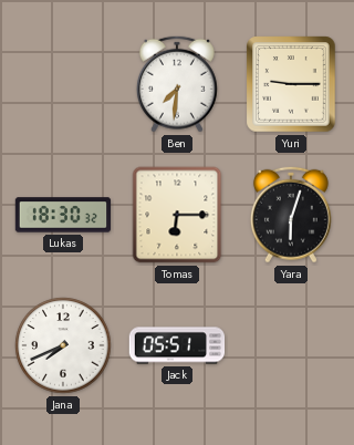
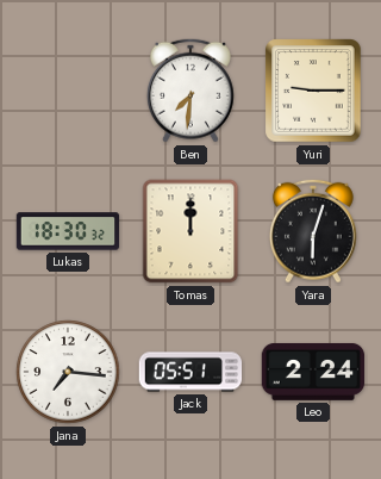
Tomas: 6:15 -> 12:00 (190, 231)
Jana: 7:41 -> 7:16 (68, 372)
Leo: none -> 2:24 (313, 372)
